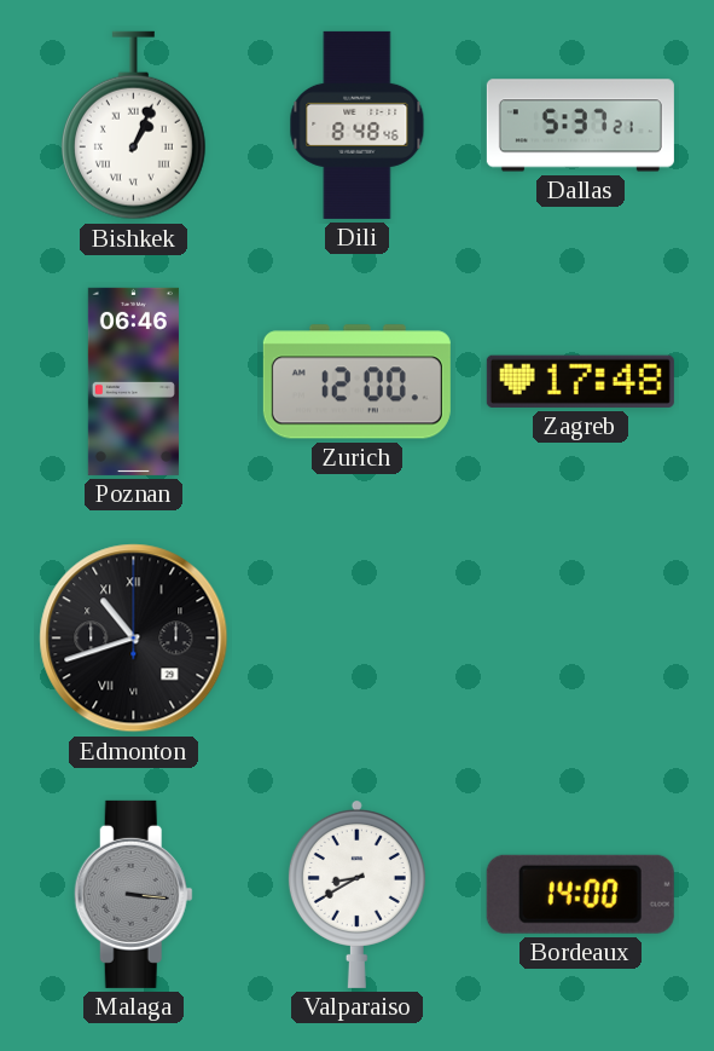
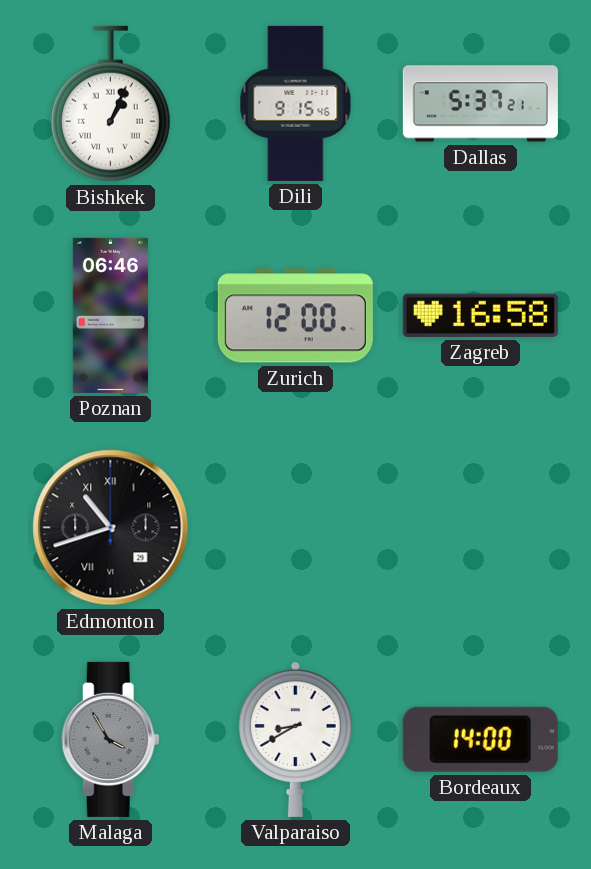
Dili: 8:48 -> 9:15 (296, 103)
Zagreb: 17:48 -> 16:58 (480, 315)
Malaga: 3:16 -> 3:55 (110, 739)
